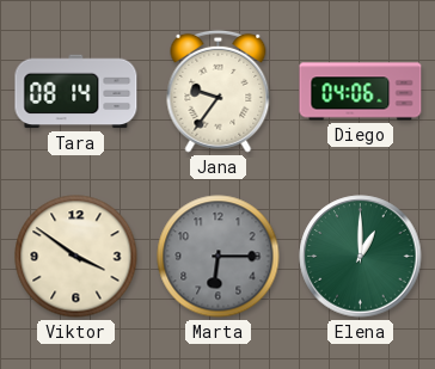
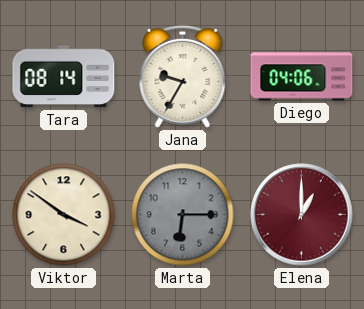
Jana: 9:36 -> 9:35 (183, 76)
Elena dial: green -> burgundy (302, 215)
